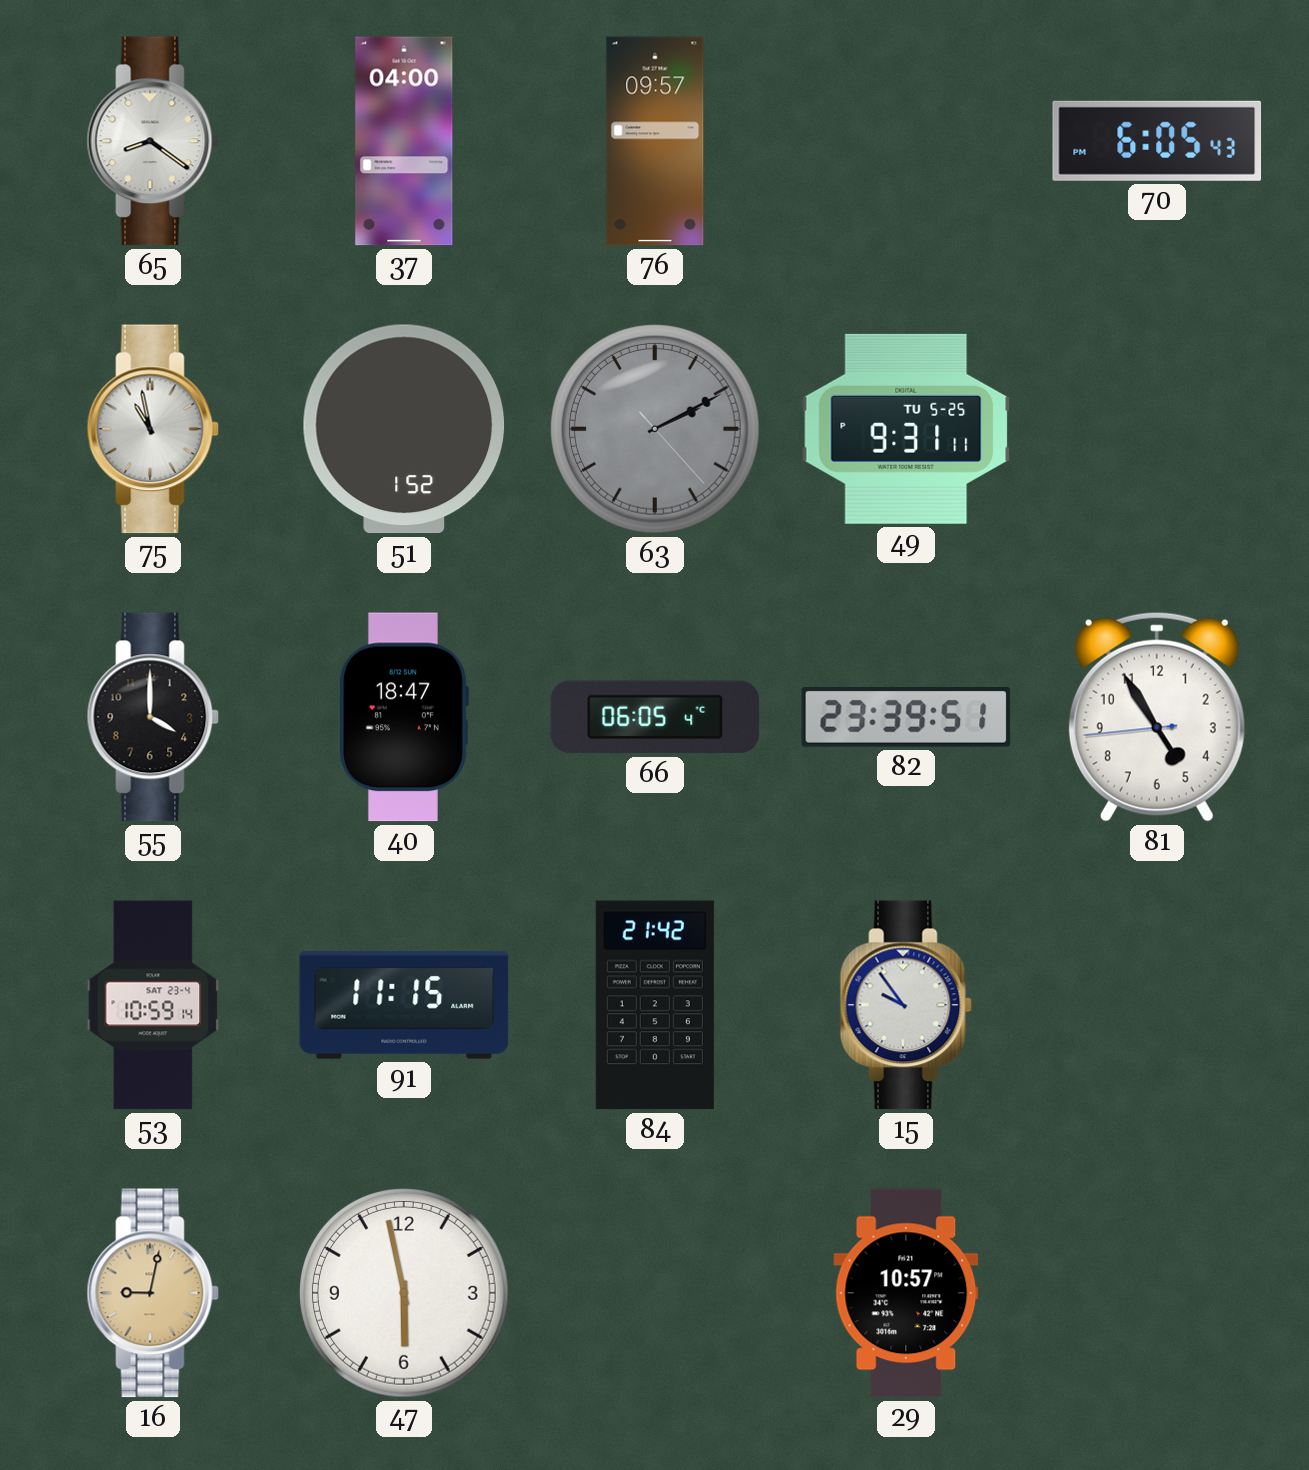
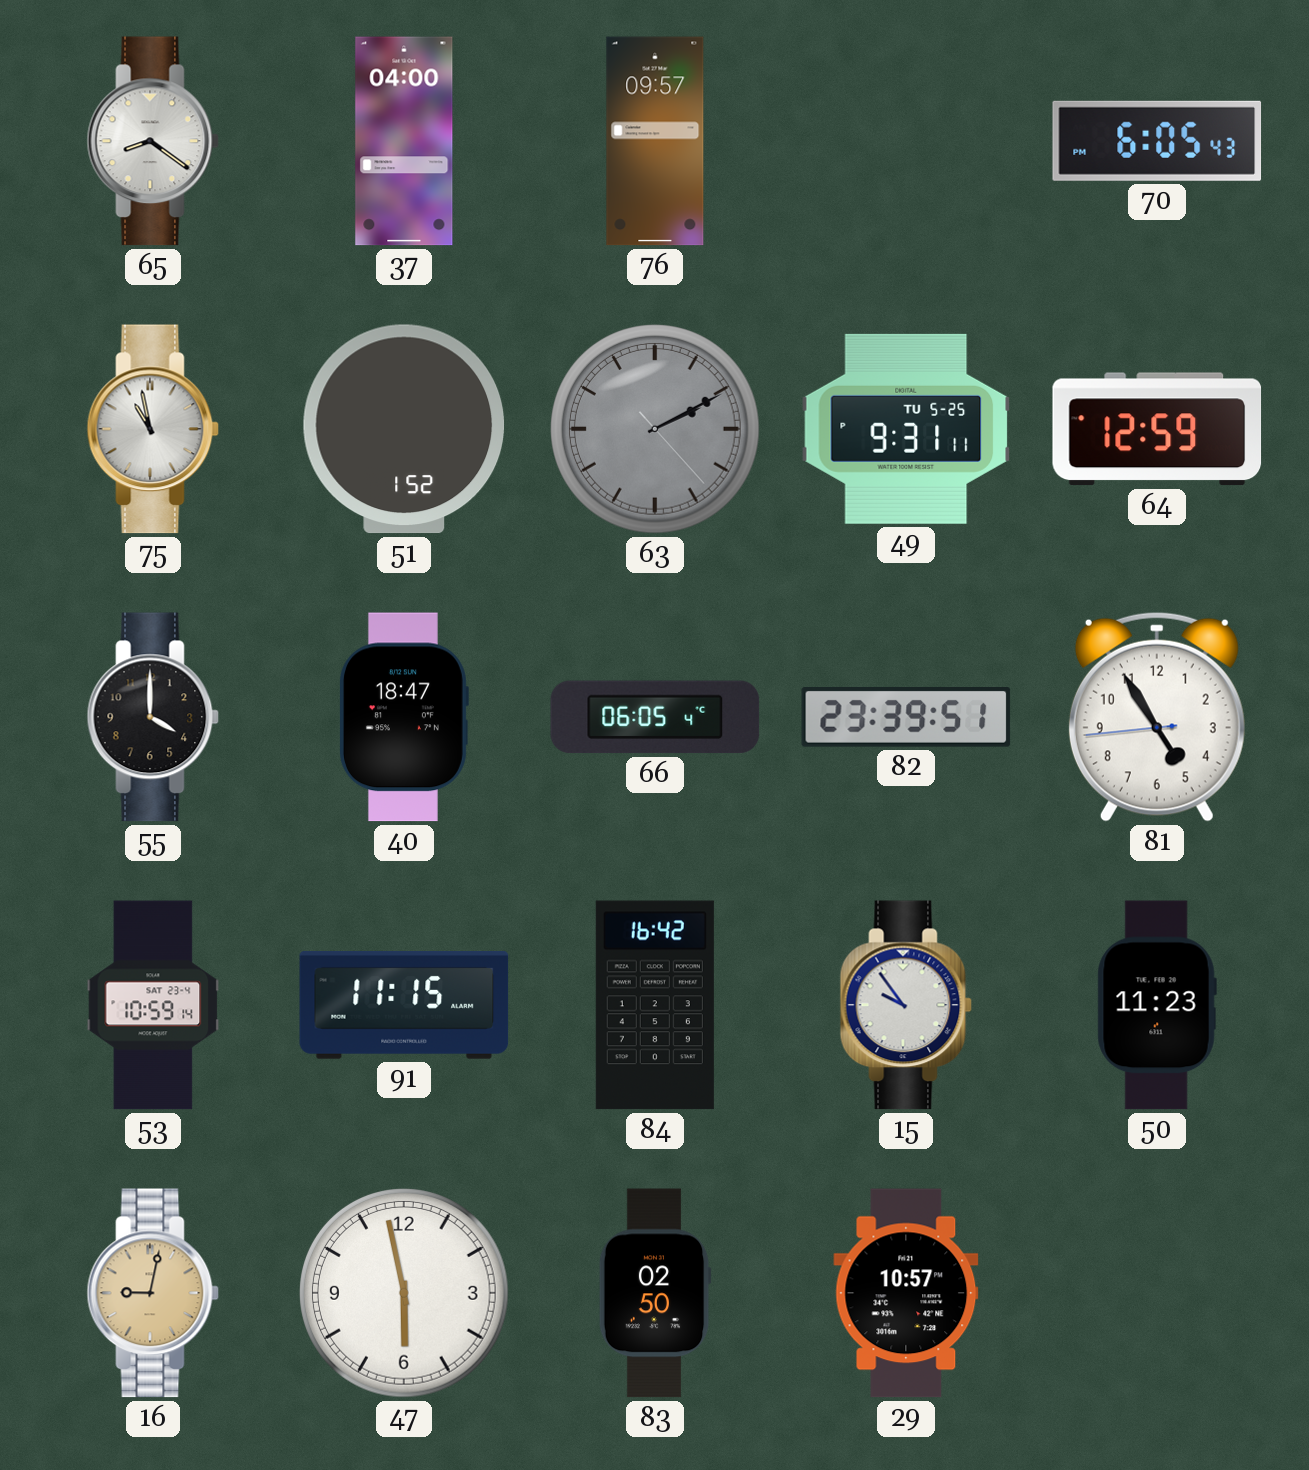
64: none -> 12:59 (1157, 429)
84: 21:42 -> 16:42 (655, 1005)
50: none -> 11:23 (1157, 1005)
83: none -> 02:50 (655, 1293)
